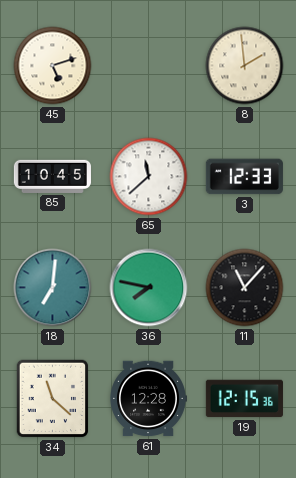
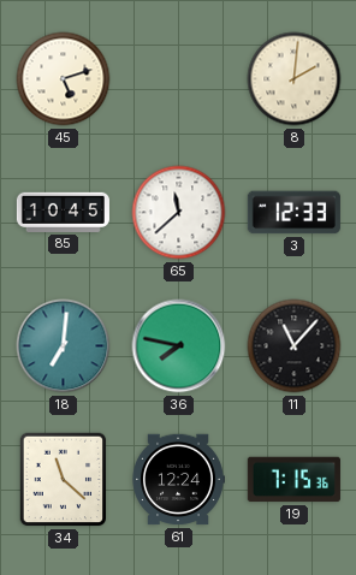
8: 1:59 -> 2:01 (295, 79)
61: 12:28 -> 12:24 (178, 480)
19: 12:15 -> 7:15 (293, 480)
